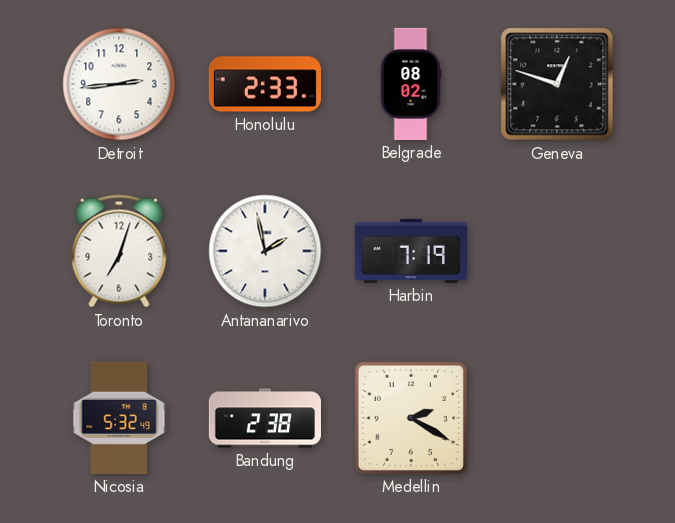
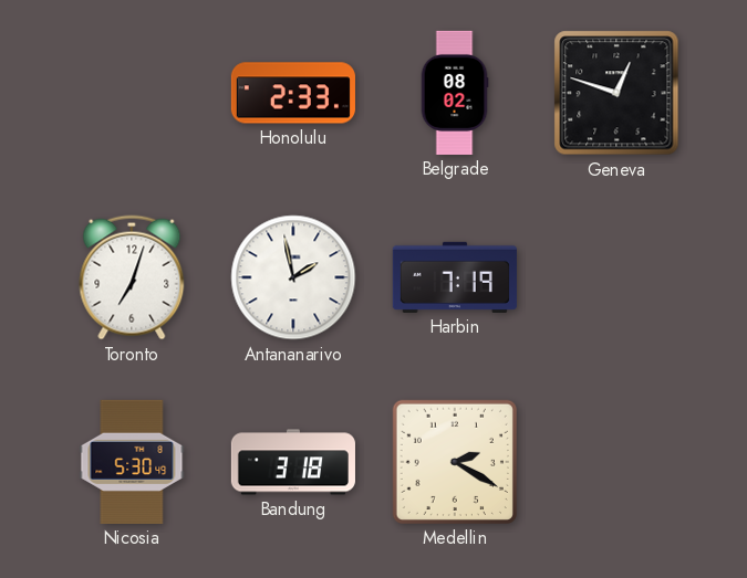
Detroit: 2:44 -> none (119, 84)
Nicosia: 5:32 -> 5:30 (132, 462)
Bandung: 2:38 -> 3:18 (293, 462)
